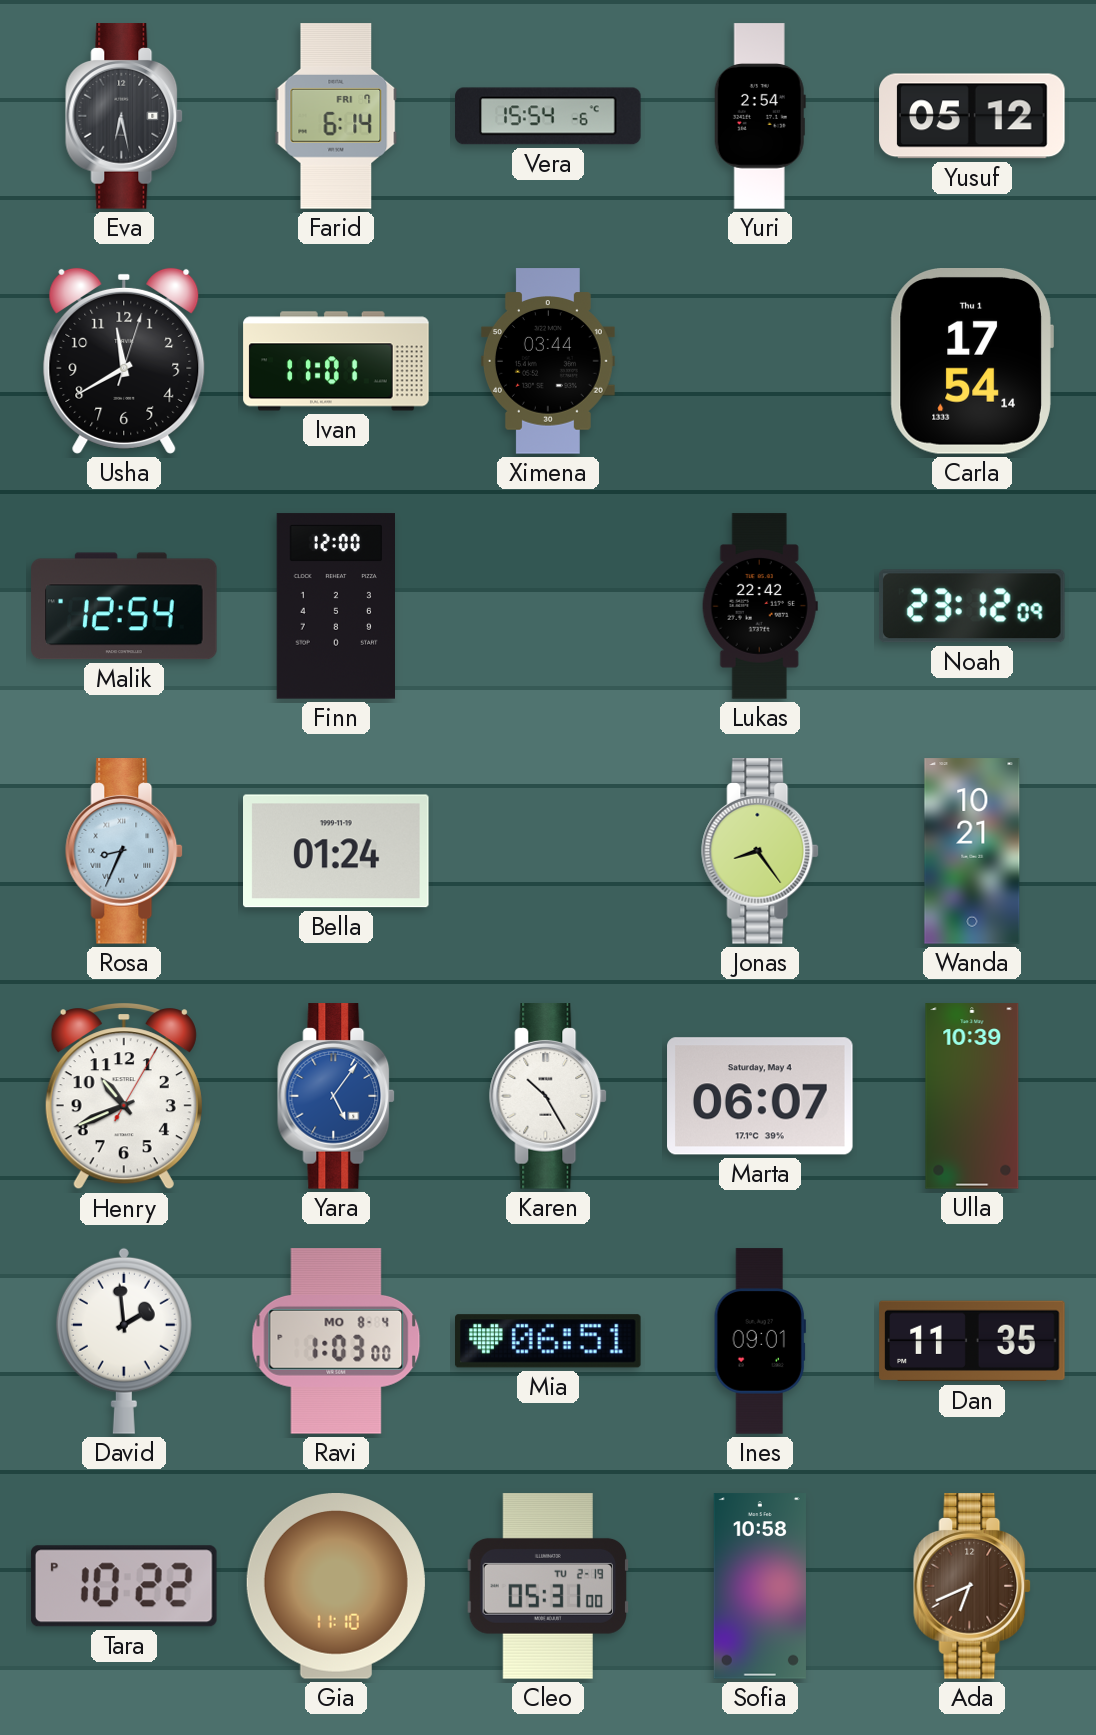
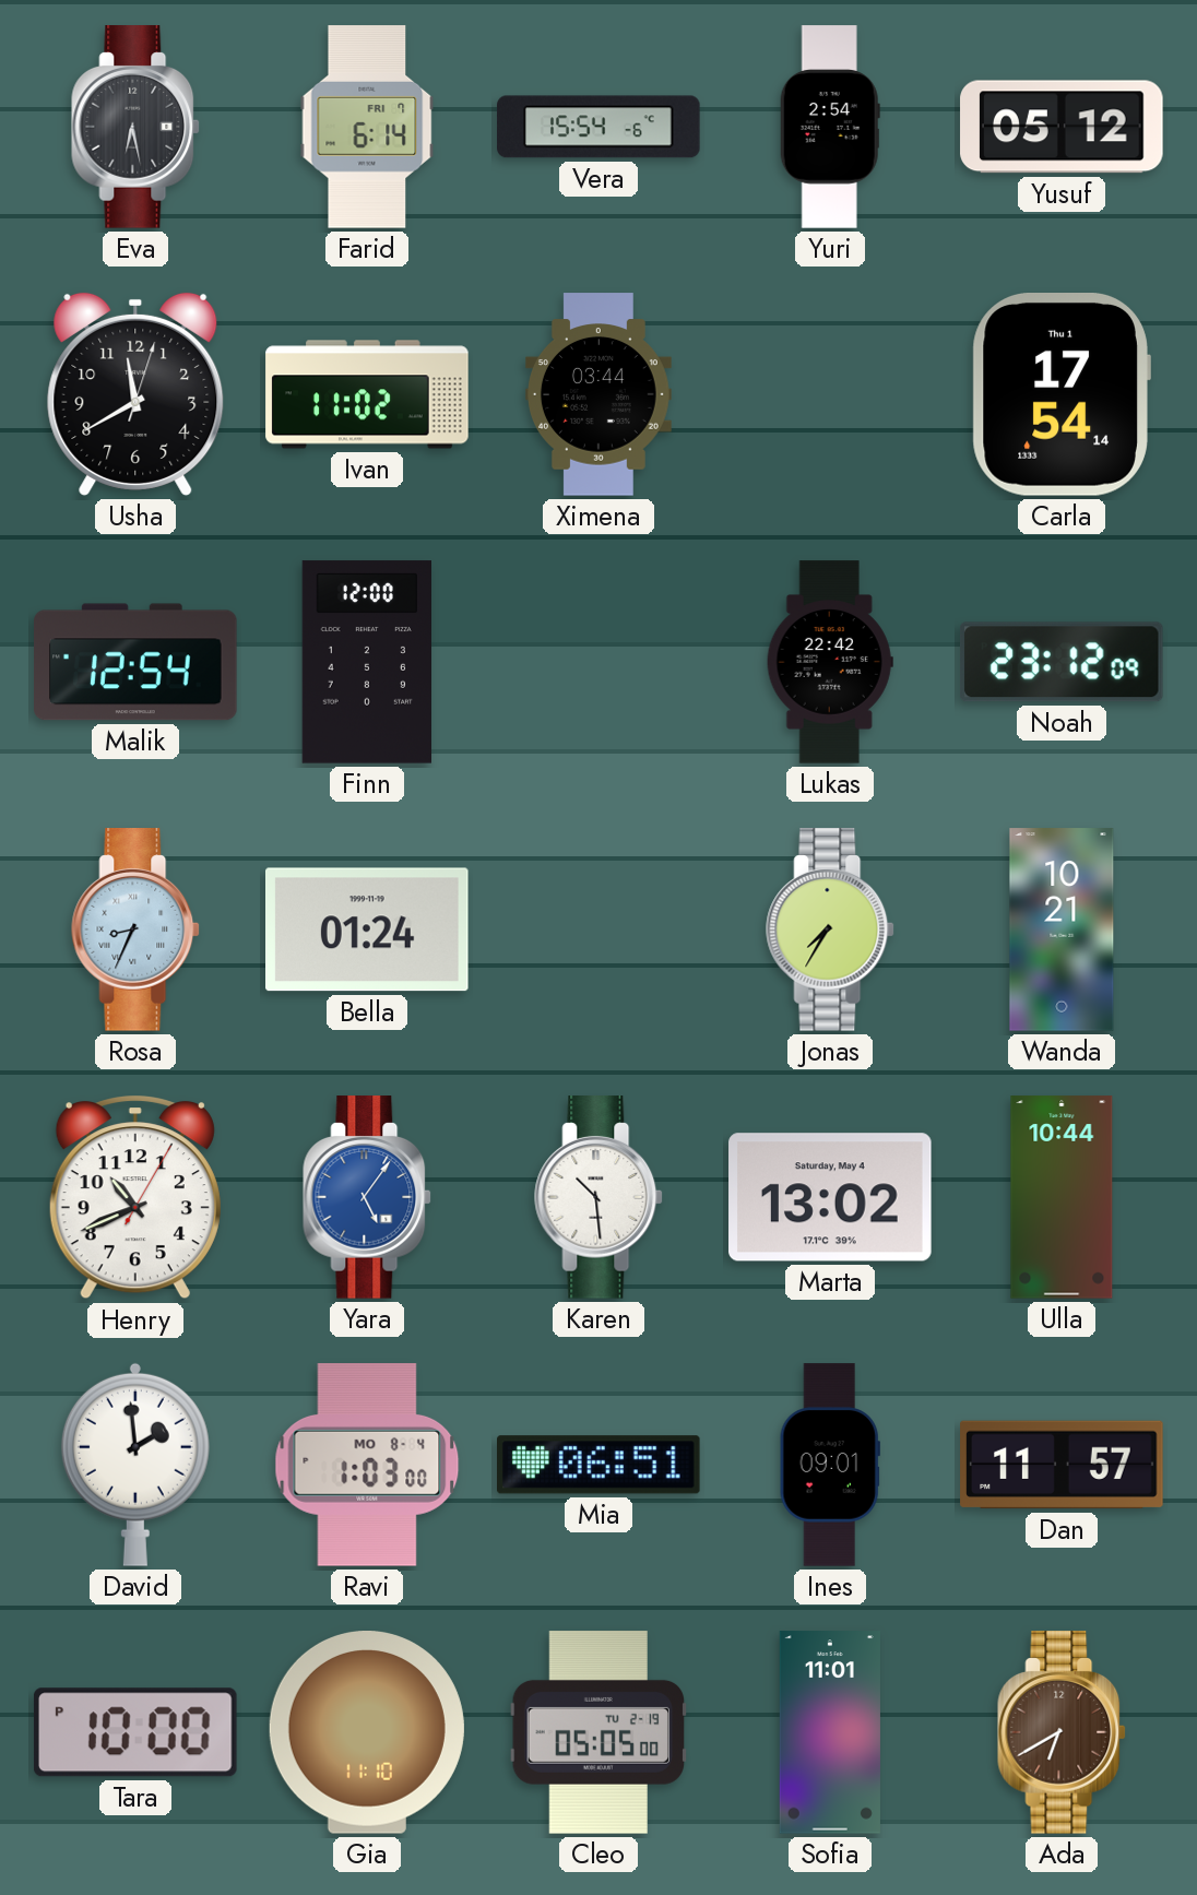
Ivan: 11:01 -> 11:02 (367, 394)
Jonas: 8:24 -> 7:35 (831, 929)
Karen: 10:25 -> 10:29 (600, 1197)
Marta: 06:07 -> 13:02 (830, 1197)
Ulla: 10:39 -> 10:44 (1062, 1197)
Dan: 11:35 -> 11:57 (1062, 1465)
Tara: 10:22 -> 10:00 (135, 1732)
Cleo: 05:31 -> 05:05 (598, 1732)
Sofia: 10:58 -> 11:01 (830, 1732)
Ada: 6:41 -> 6:40 (1063, 1732)
